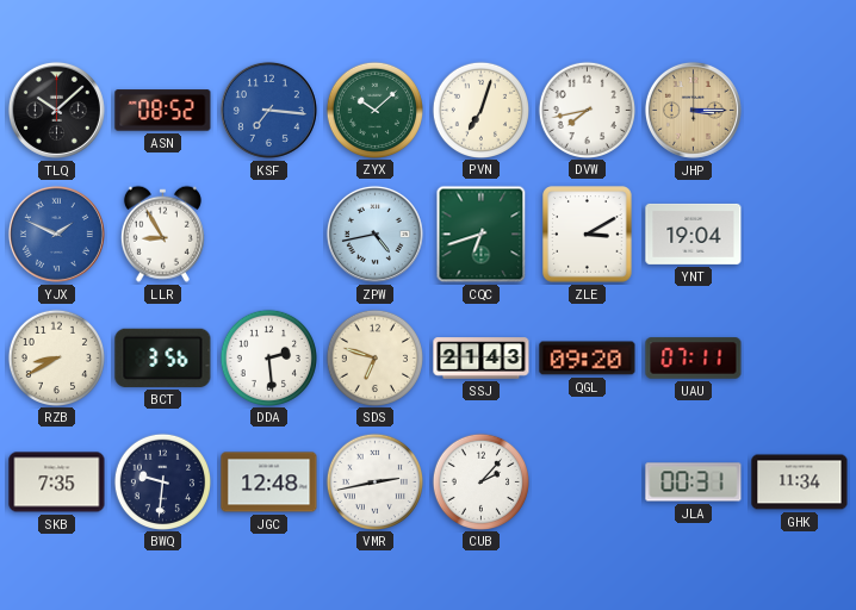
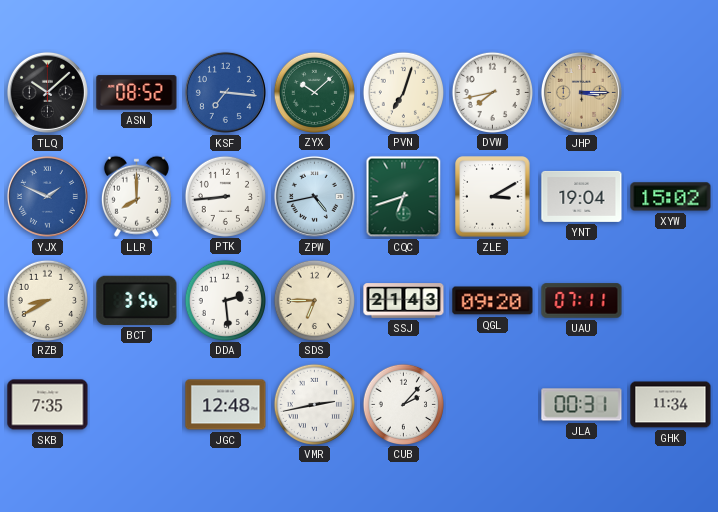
LLR: 8:55 -> 8:00 (136, 196)
PTK: none -> 8:44 (225, 196)
XYW: none -> 15:02 (671, 197)
SDS: 6:48 -> 6:45 (314, 300)
BWQ: 9:31 -> none (162, 481)
